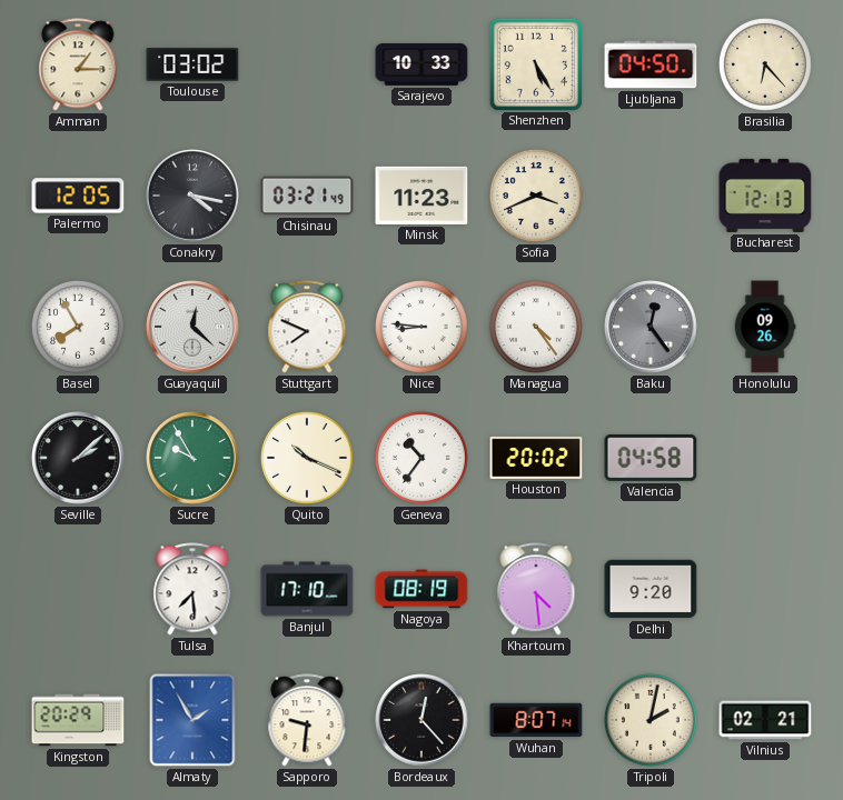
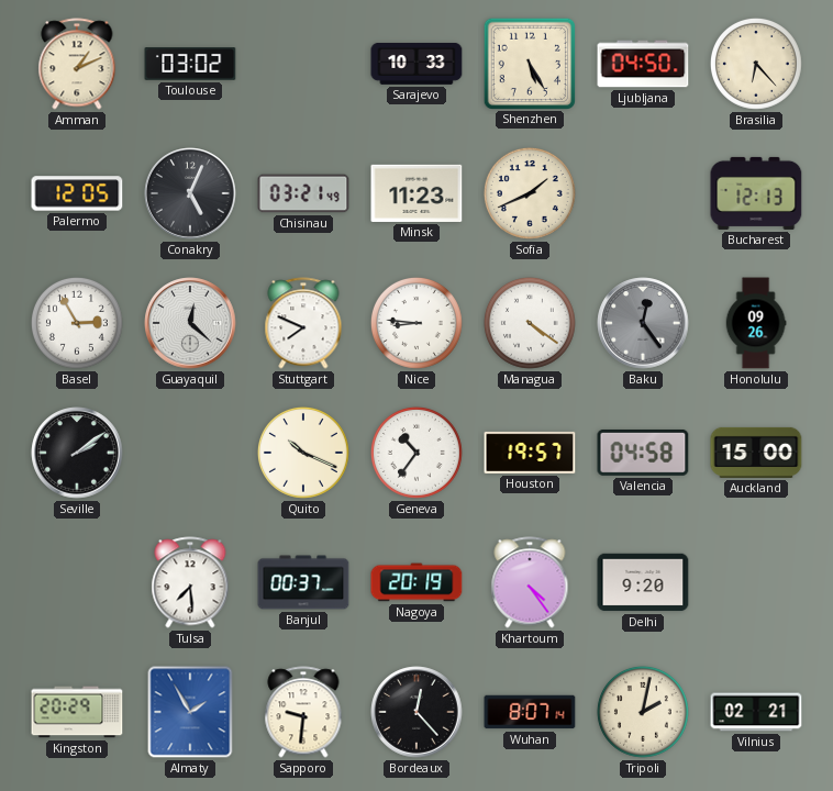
Amman: 1:15 -> 1:11 (77, 64)
Conakry: 4:17 -> 5:04 (190, 193)
Sofia: 3:41 -> 1:41 (530, 193)
Basel: 7:55 -> 2:55 (77, 323)
Managua: 4:24 -> 4:21 (530, 323)
Seville: 2:08 -> 2:09 (77, 453)
Sucre: 9:55 -> none (192, 458)
Houston: 20:02 -> 19:57 (530, 453)
Auckland: none -> 15:00 (756, 453)
Banjul: 17:10 -> 00:37 (303, 582)
Nagoya: 08:19 -> 20:19 (416, 582)
Khartoum: 4:29 -> 4:24 (530, 582)
